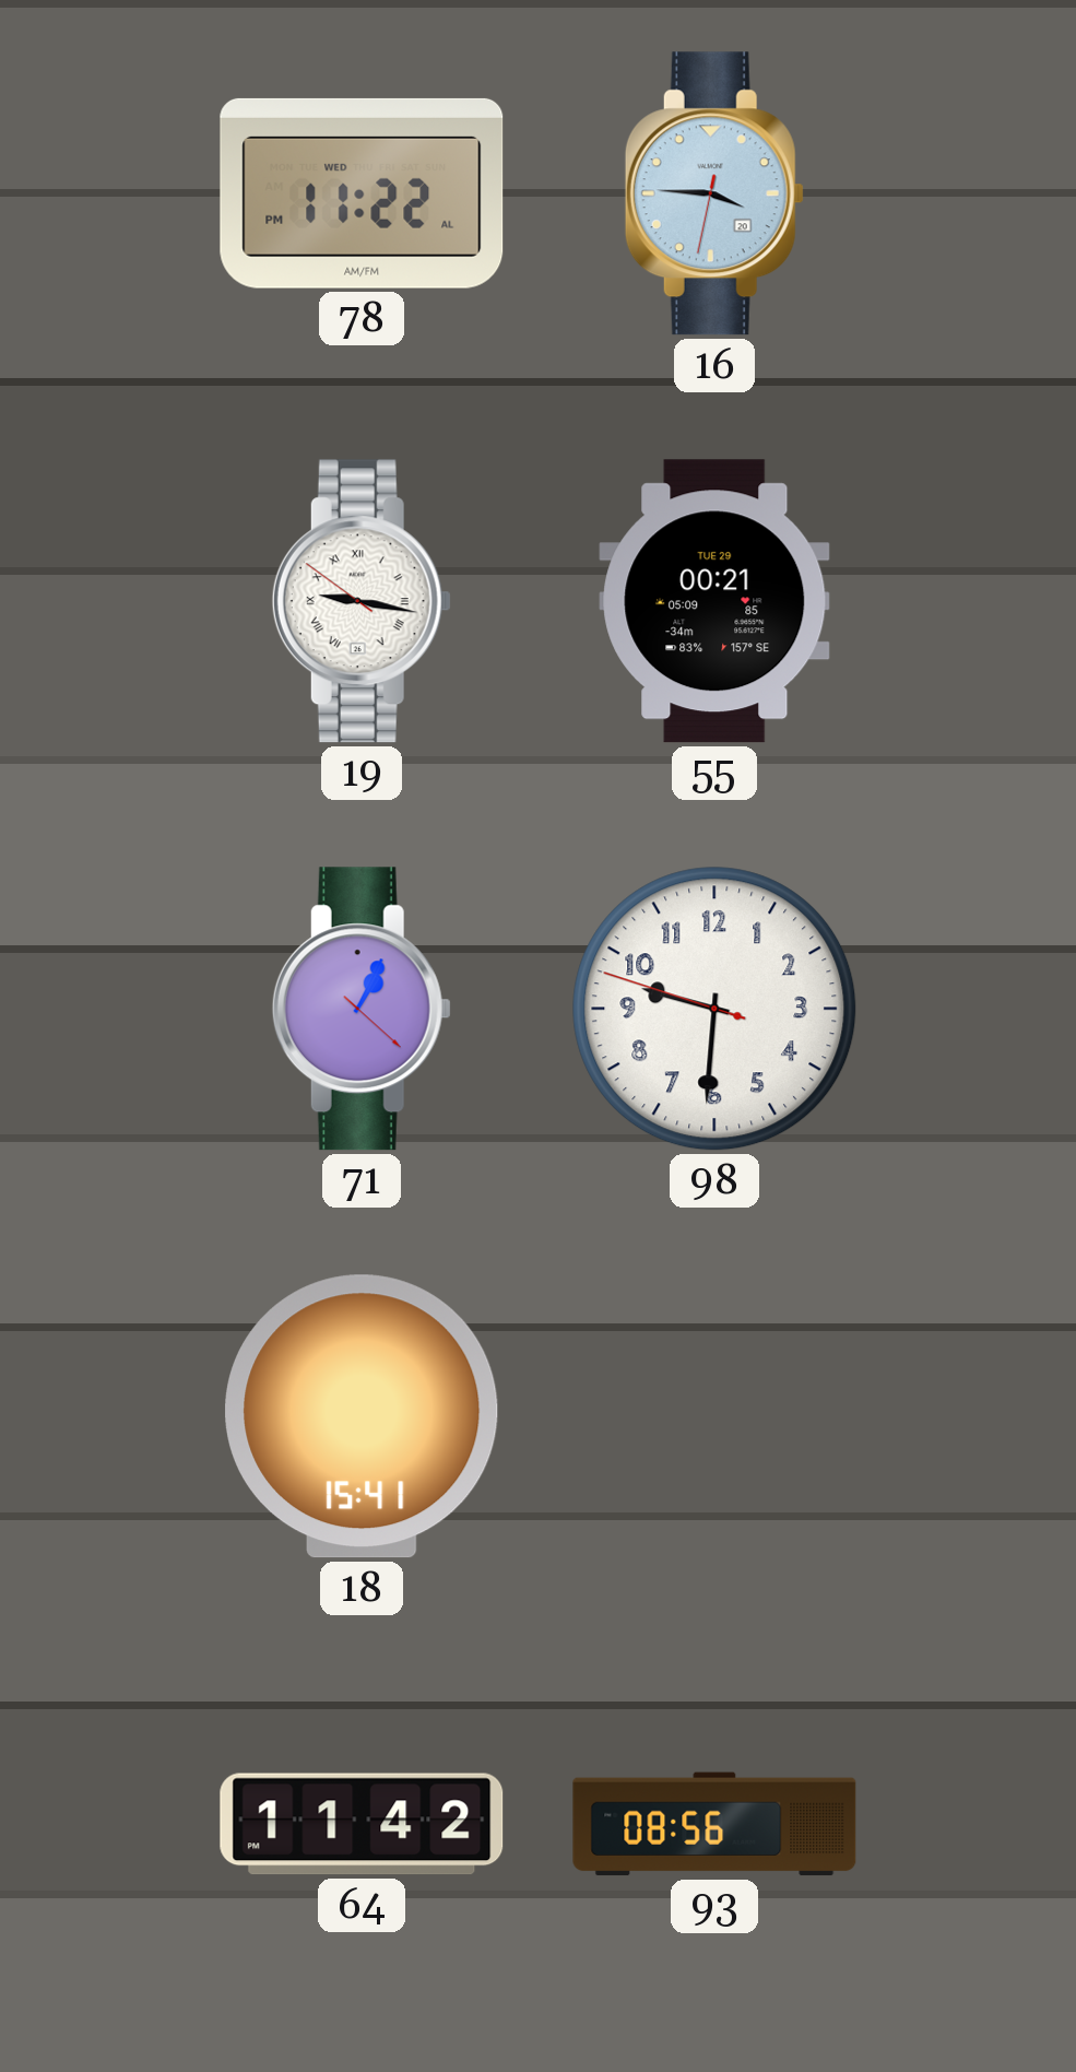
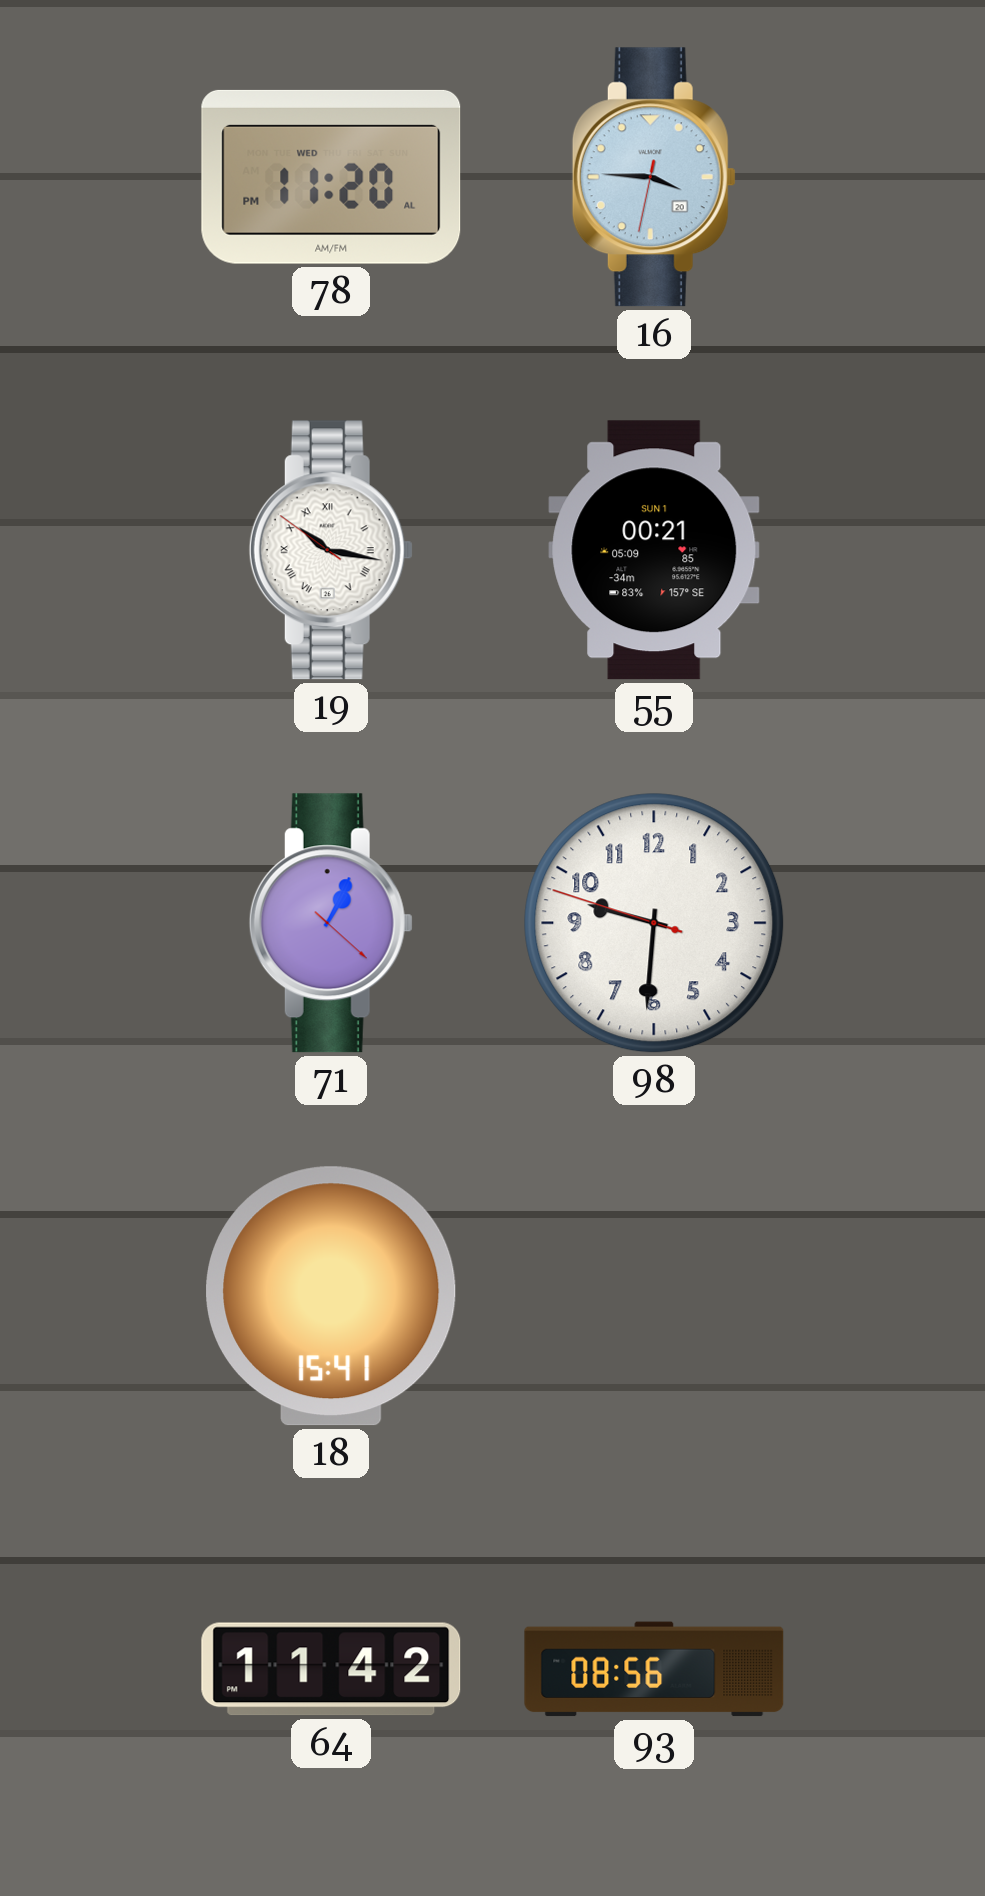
78: 11:22 -> 11:20 (331, 177)
19: 9:16 -> 10:16 (331, 550)
55 date: TUE 29 -> SUN 1 (654, 550)
